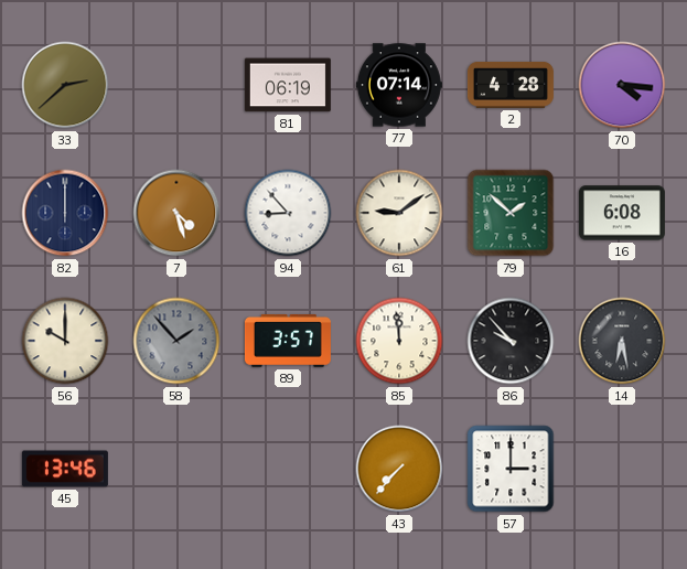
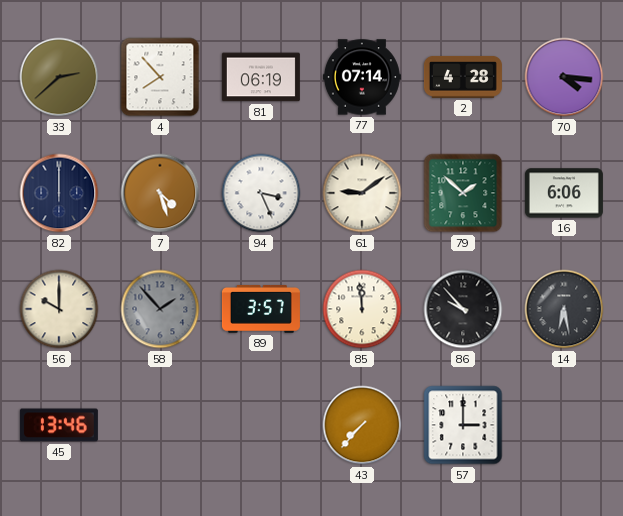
4: none -> 7:53 (160, 77)
94: 8:53 -> 3:26 (261, 193)
16: 6:08 -> 6:06 (564, 193)
